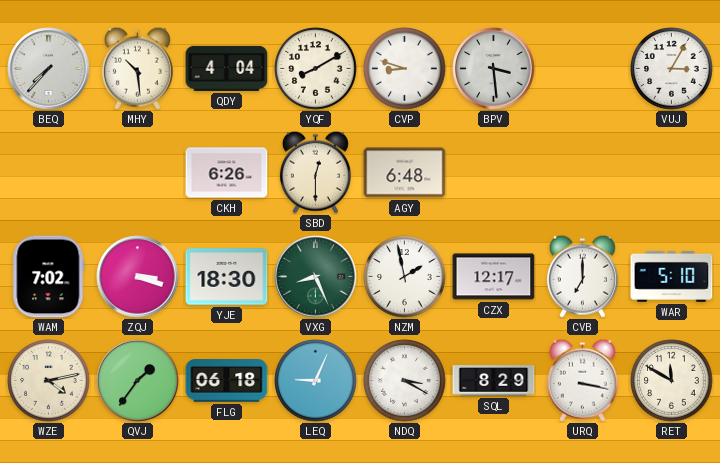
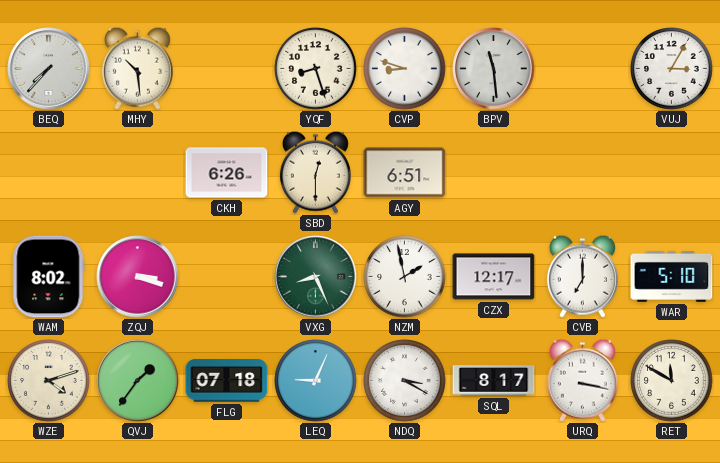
QDY: 4:04 -> none (227, 68)
YQF: 8:10 -> 8:27 (316, 69)
BPV: 3:29 -> 11:29 (494, 69)
AGY: 6:48 -> 6:51 (405, 173)
WAM: 7:02 -> 8:02 (48, 277)
YJE: 18:30 -> none (227, 277)
WZE: 4:13 -> 4:12 (49, 381)
FLG: 06:18 -> 07:18 (227, 381)
SQL: 8:29 -> 8:17 (494, 381)
